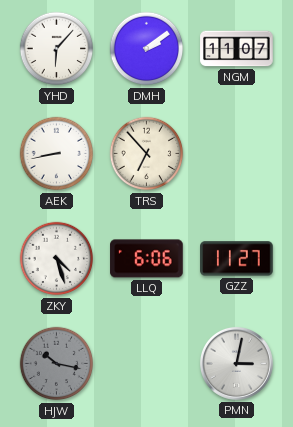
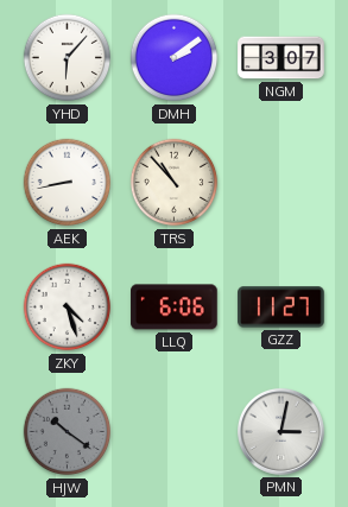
NGM: 11:07 -> 3:07 (281, 58)
TRS: 6:53 -> 10:53 (175, 183)
HJW: 10:17 -> 10:21 (68, 432)
